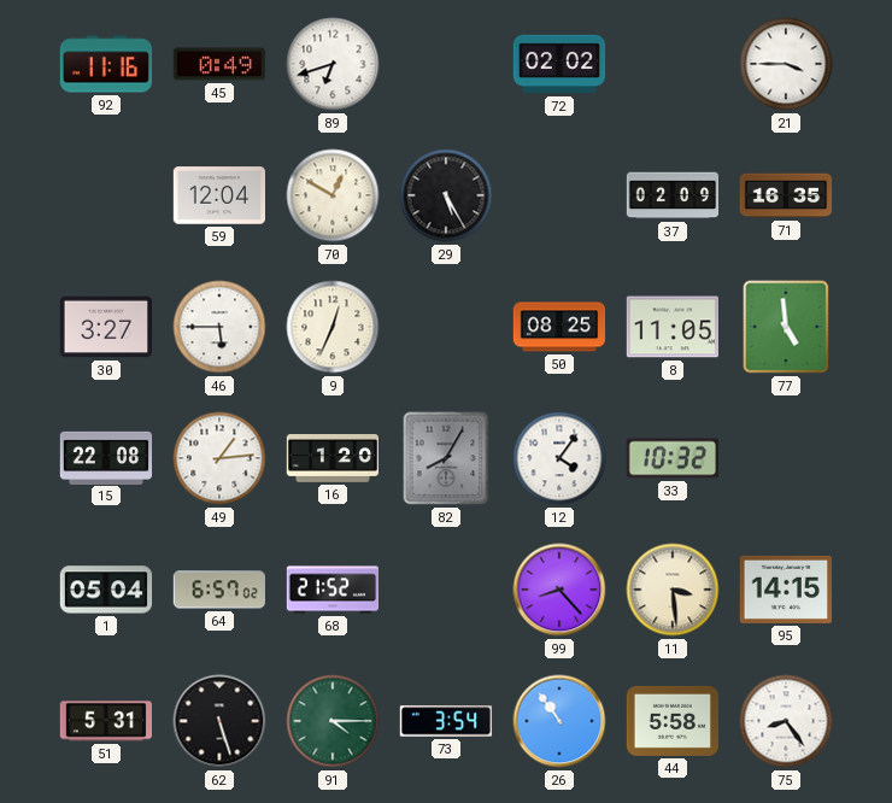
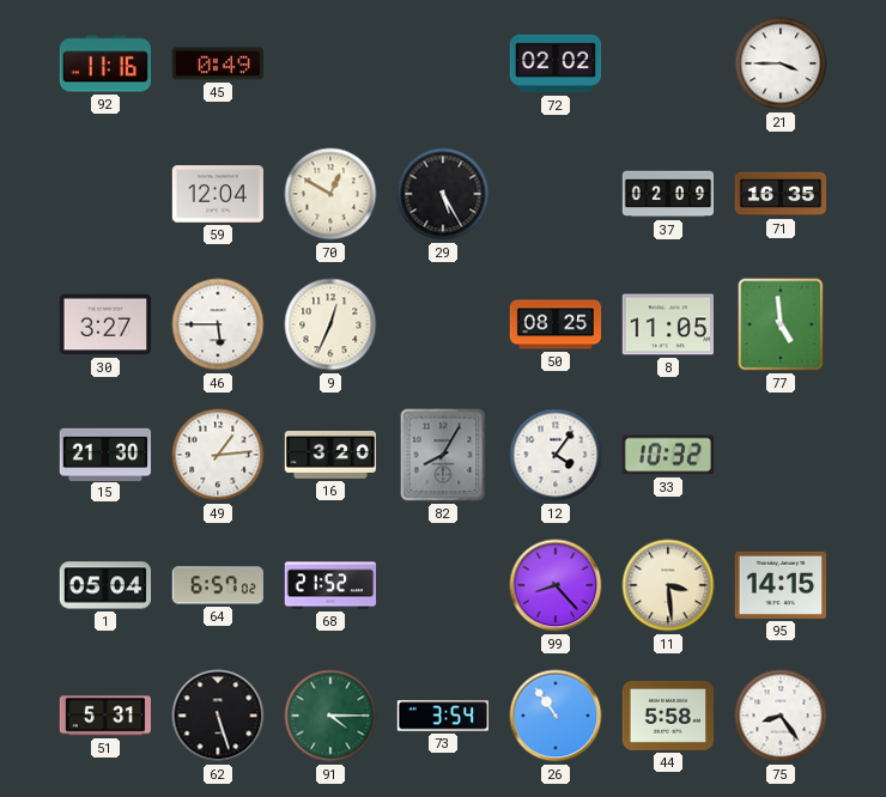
89: 6:42 -> none (333, 64)
15: 22:08 -> 21:30 (105, 454)
16: 1:20 -> 3:20 (330, 456)
